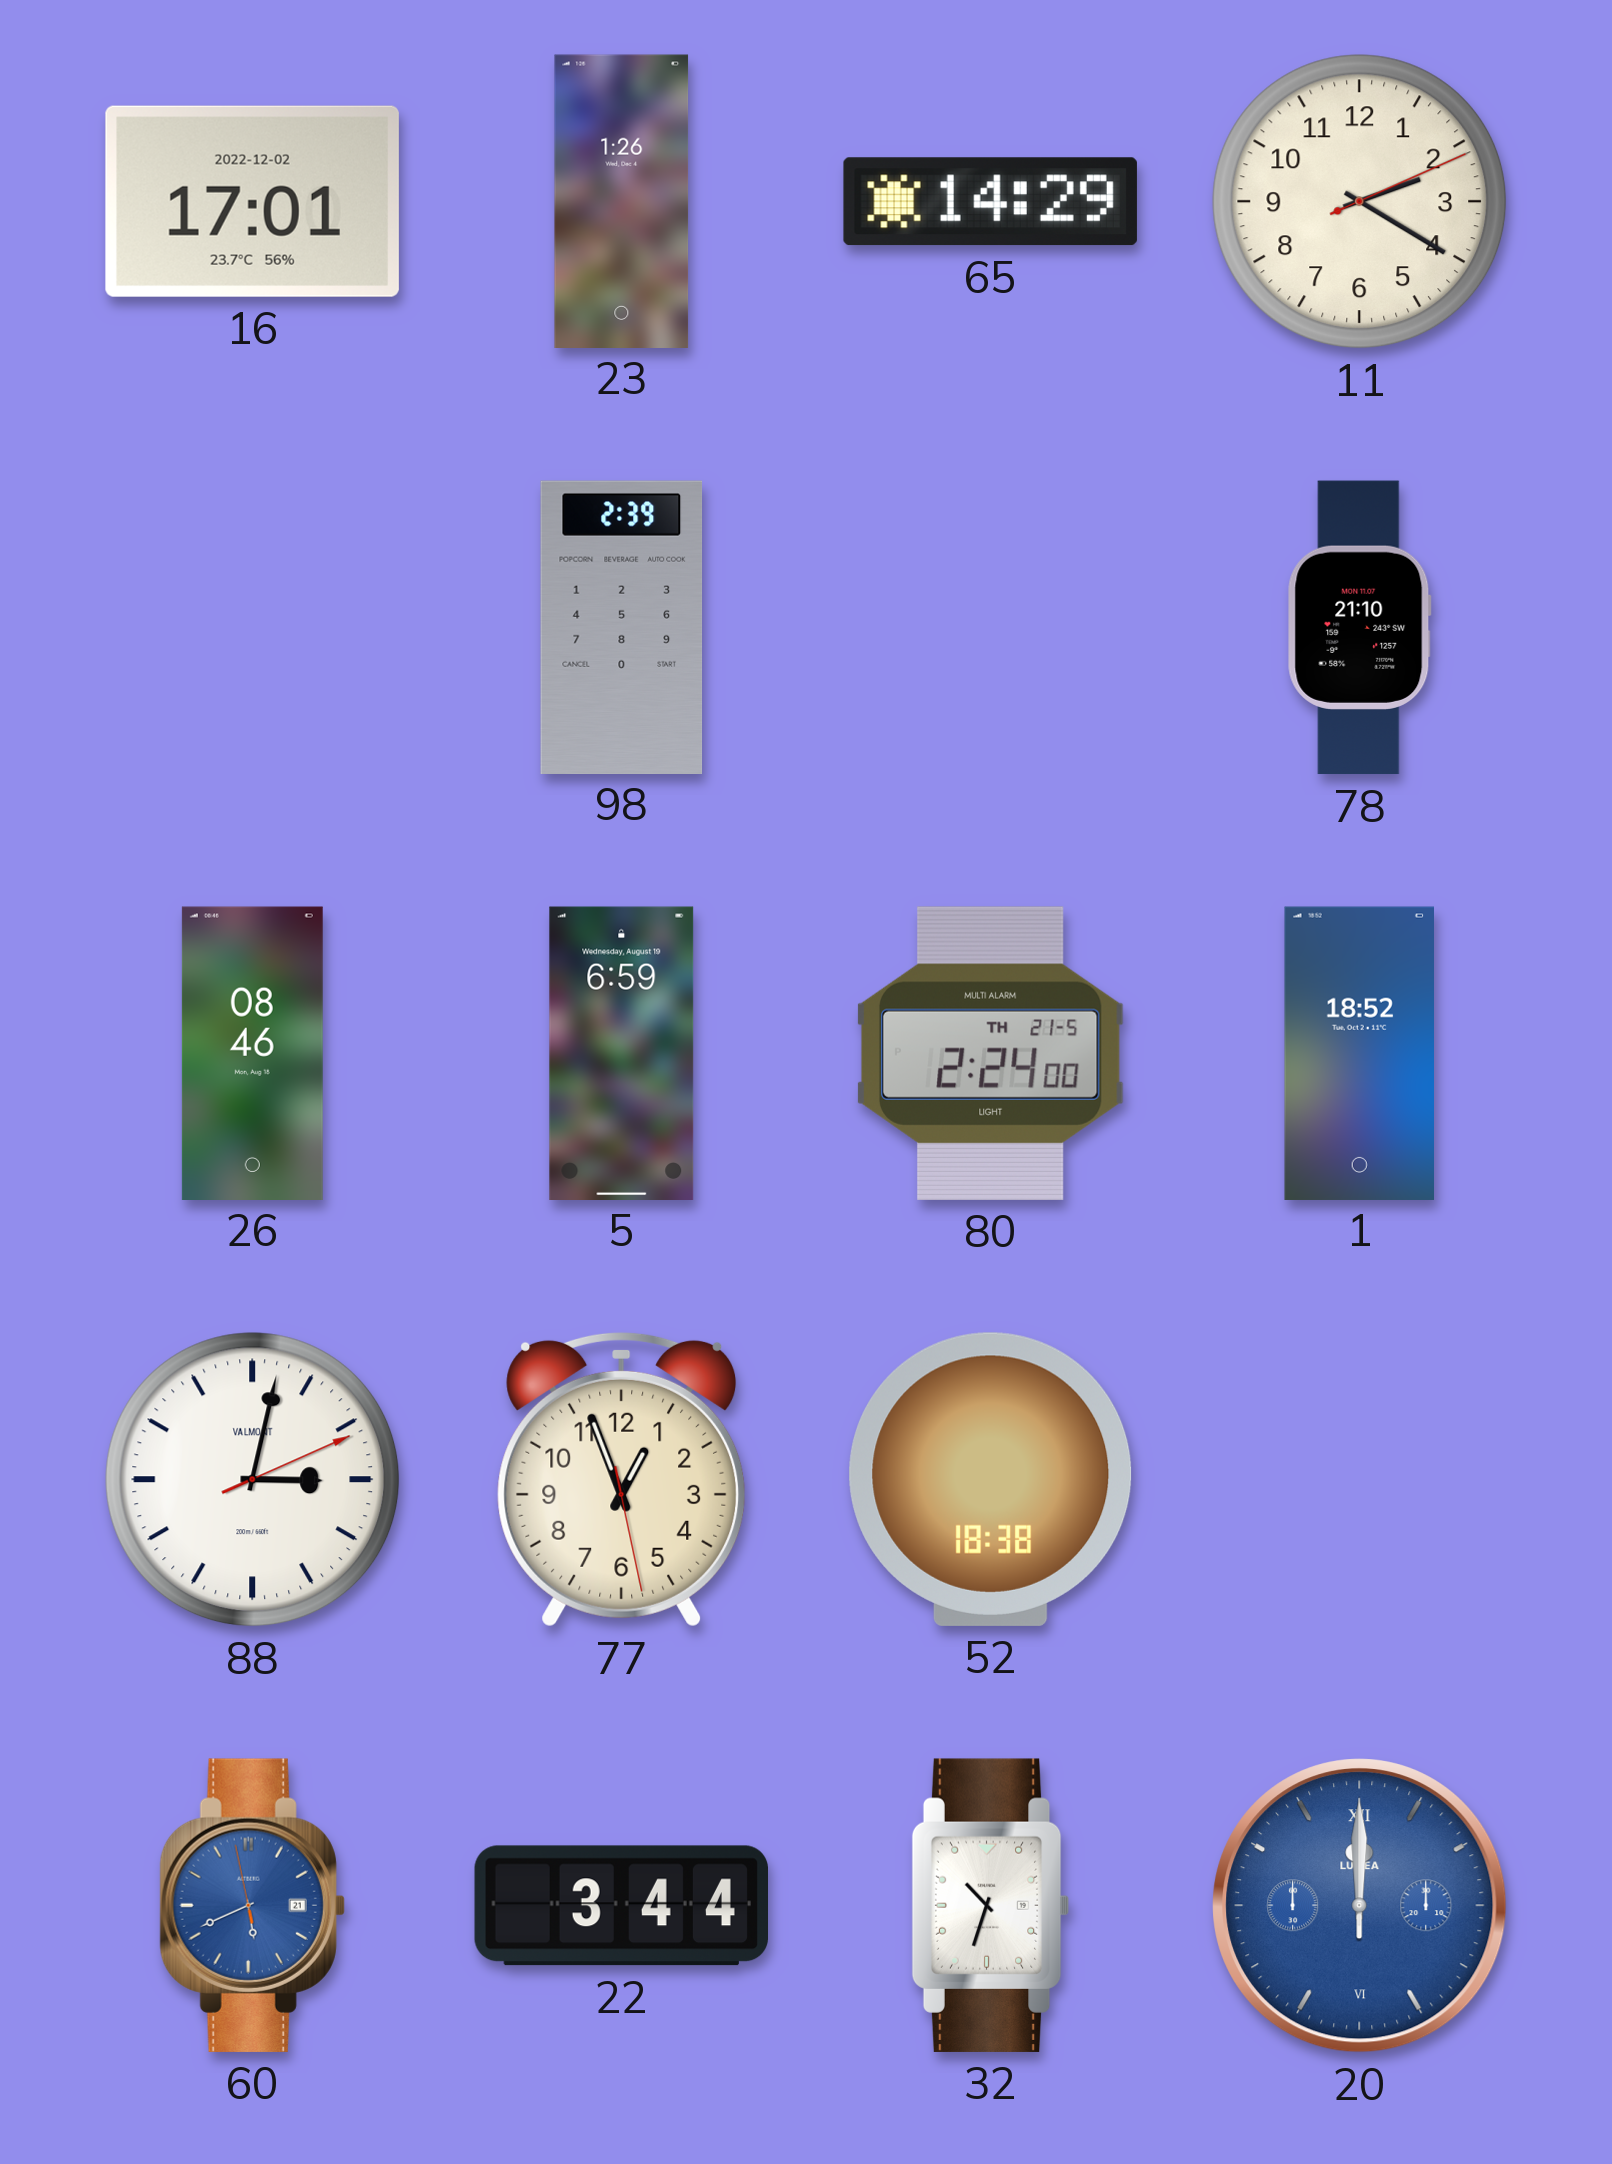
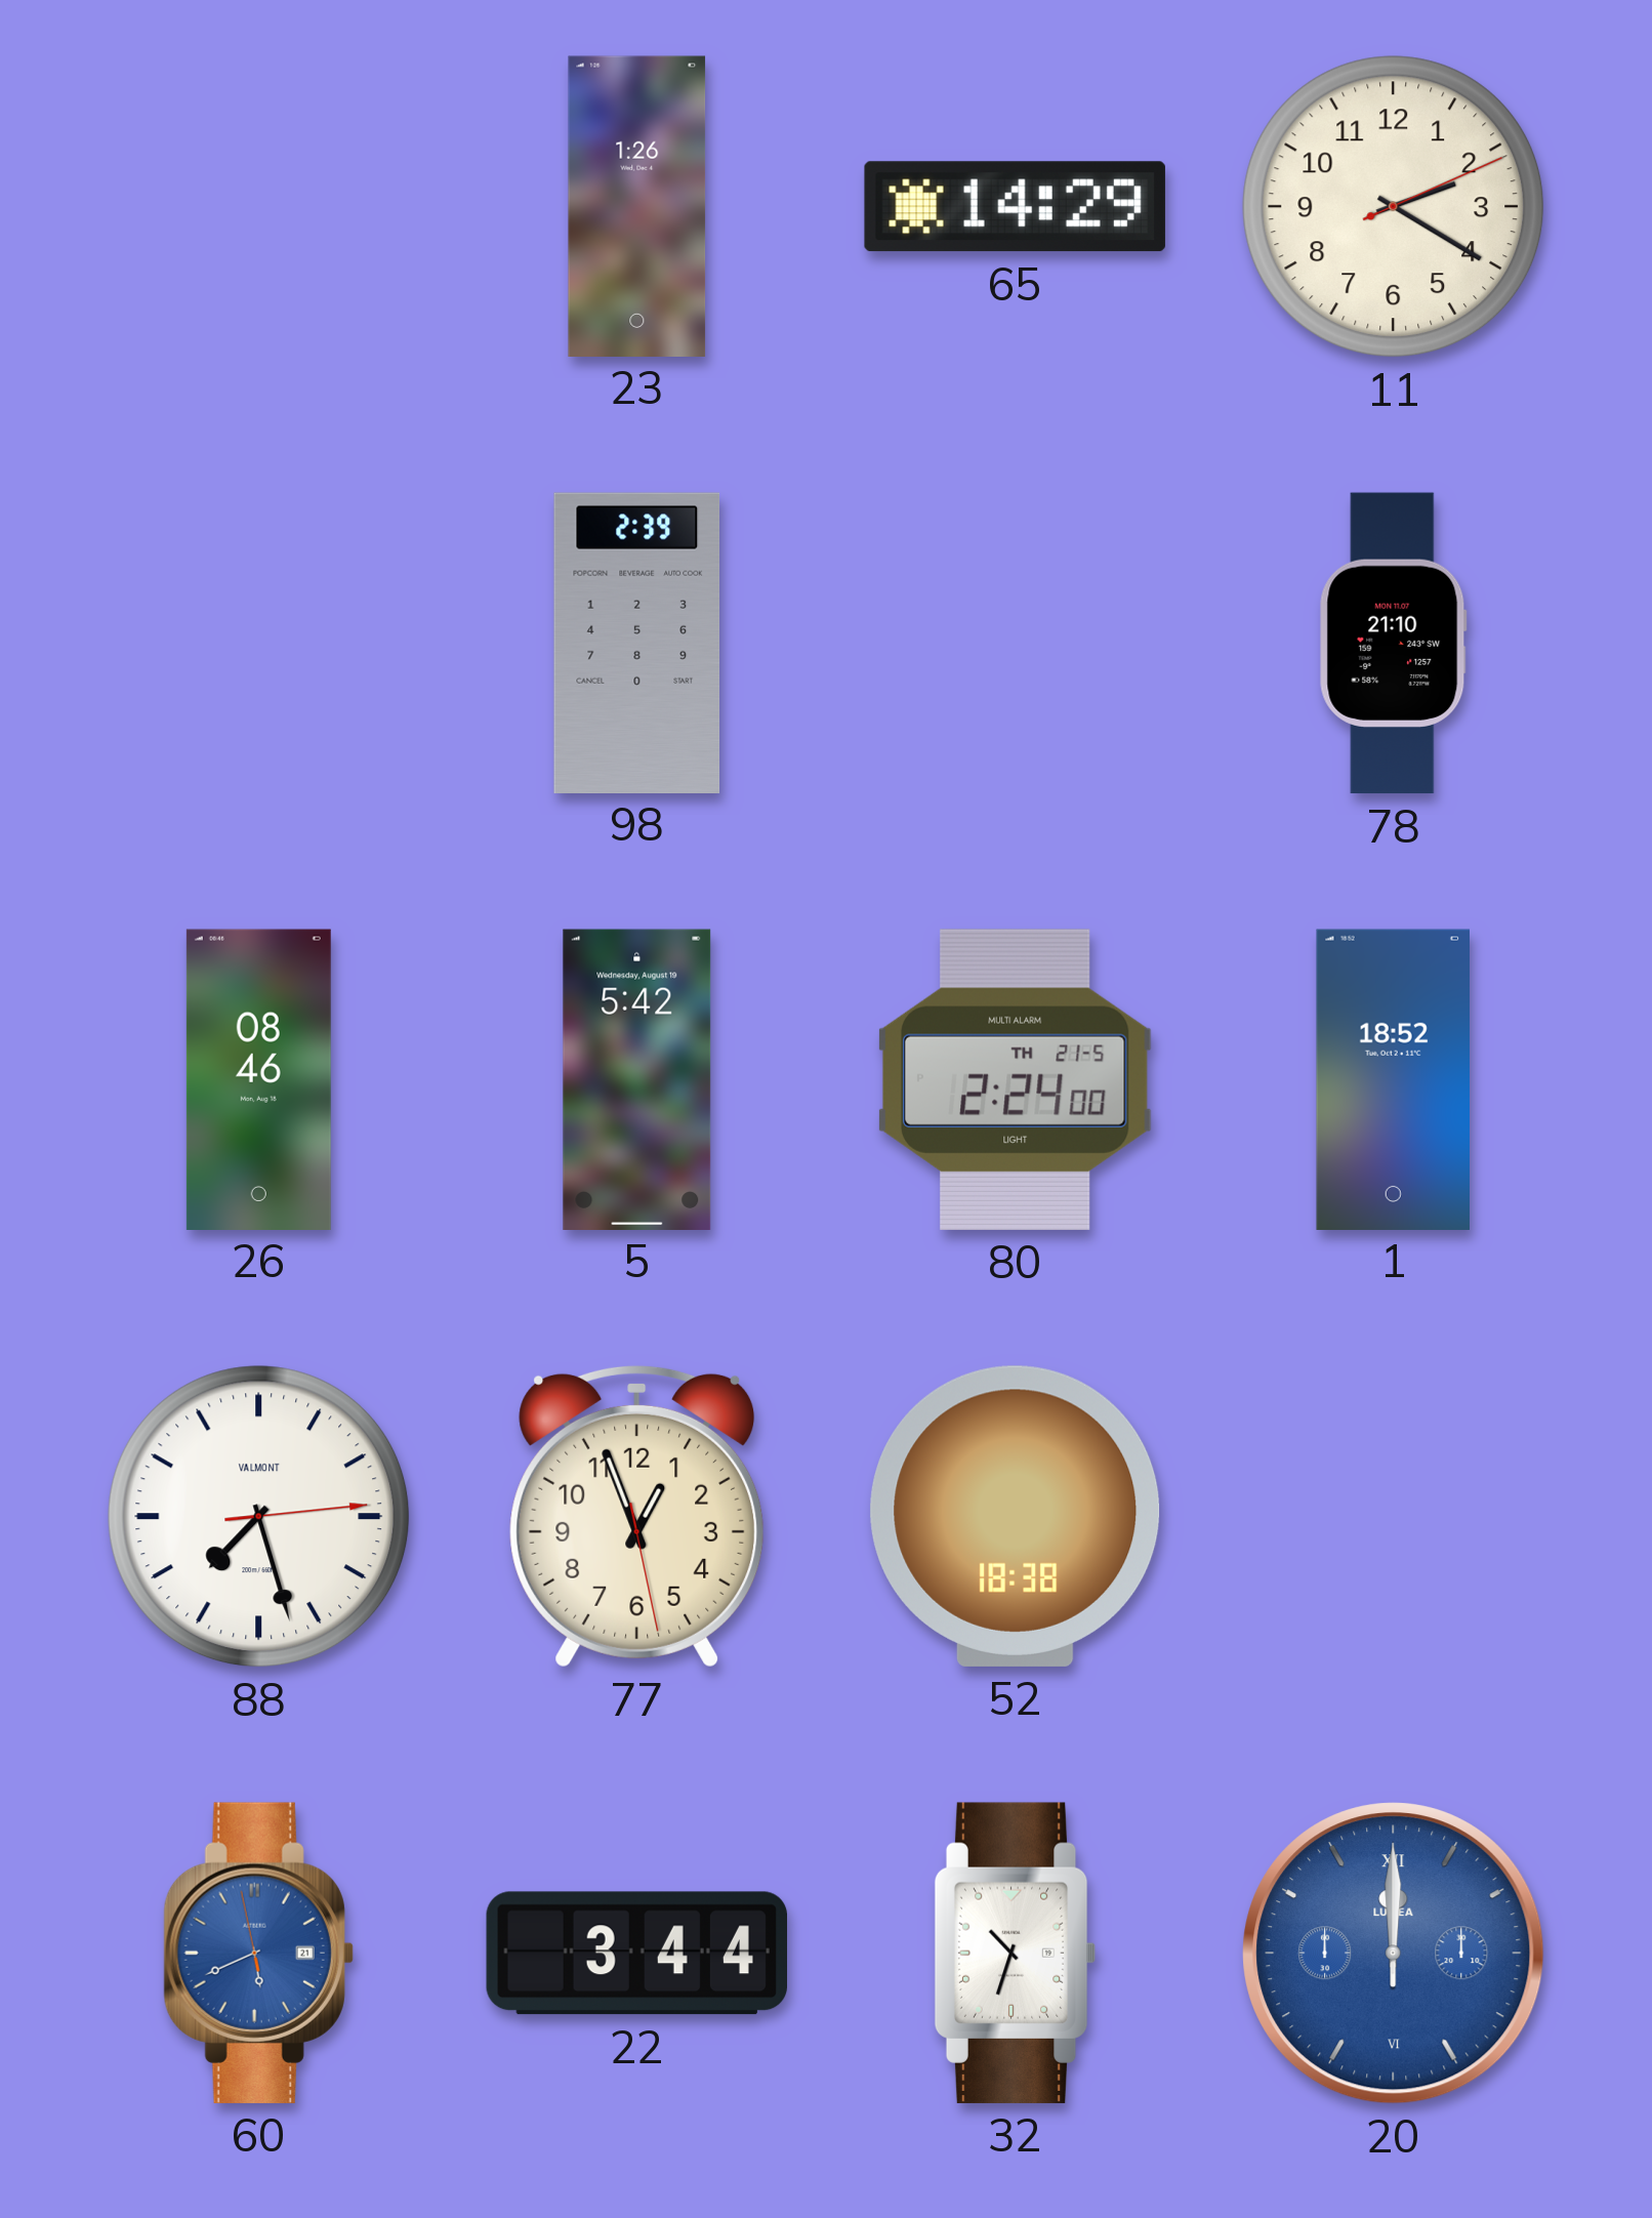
16: 17:01 -> none (252, 201)
5: 6:59 -> 5:42 (637, 1079)
88: 3:02 -> 7:27 (259, 1517)
